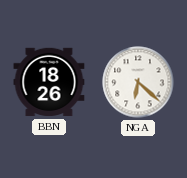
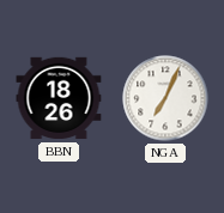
NGA: 6:22 -> 7:04 (165, 98)
